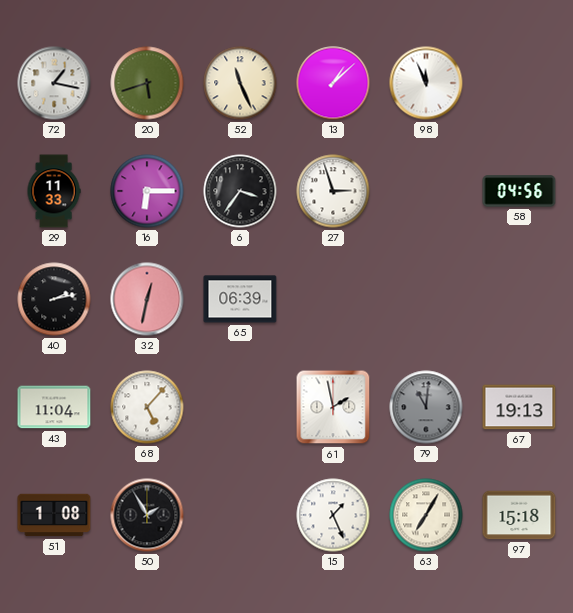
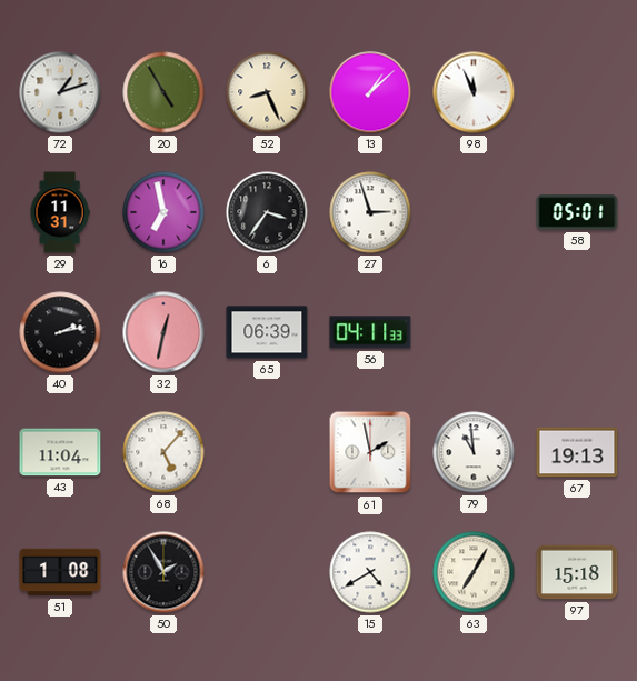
72: 1:17 -> 1:12 (60, 92)
20: 5:42 -> 4:55 (163, 92)
52: 11:26 -> 8:26 (267, 92)
29: 11:33 -> 11:31 (60, 212)
16: 6:15 -> 6:58 (163, 212)
58: 04:56 -> 05:01 (577, 212)
56: none -> 04:11 (370, 332)
79: 11:01 -> 10:59 (474, 452)
79 dial: grey -> white (474, 452)
15: 1:26 -> 4:40 (370, 572)
